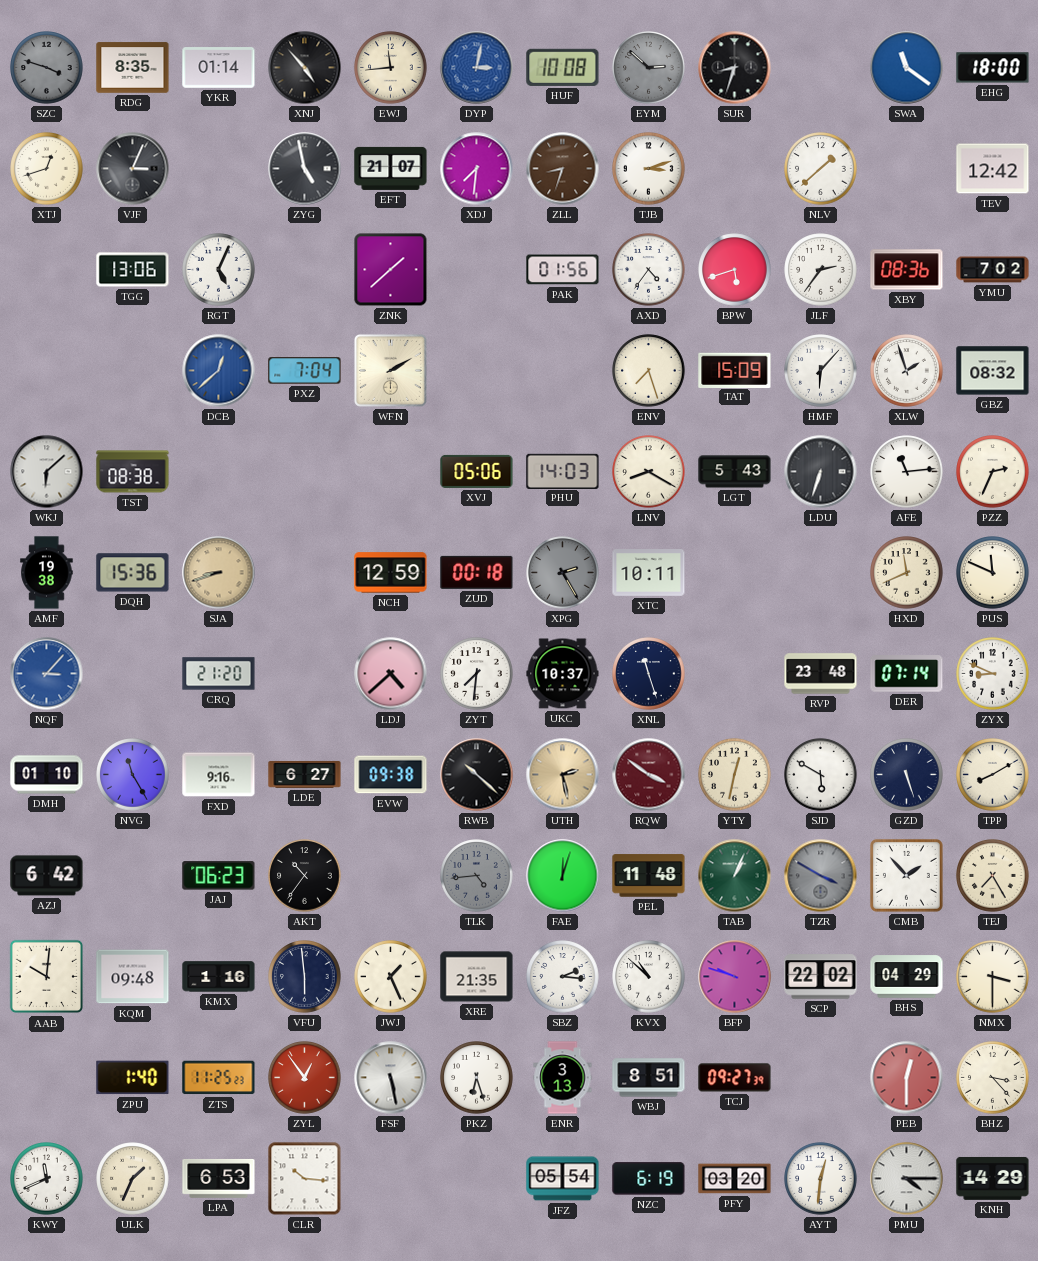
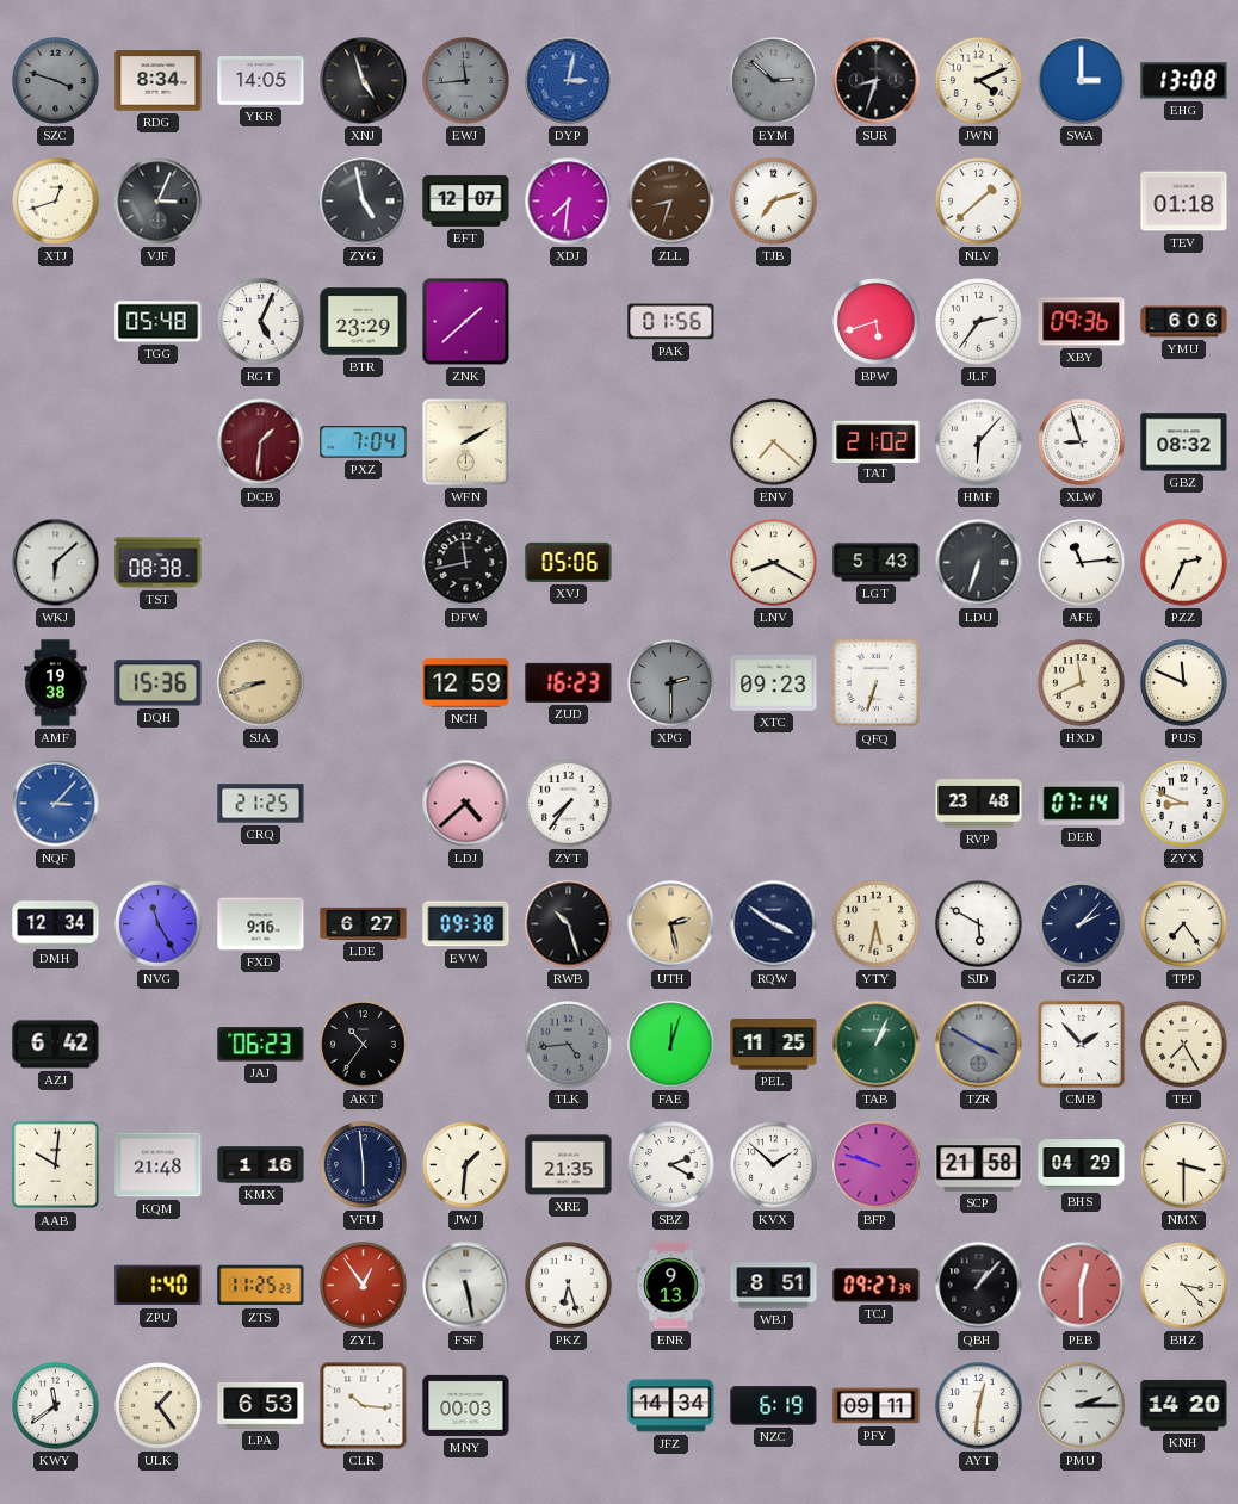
RDG: 8:35 -> 8:34 (159, 81)
YKR: 01:14 -> 14:05 (261, 81)
XNJ: 4:53 -> 4:57 (364, 81)
EWJ dial: cream -> grey (466, 81)
HUF: 10:08 -> none (563, 67)
JWN: none -> 4:11 (979, 81)
SWA: 11:21 -> 3:00 (1082, 81)
EHG: 18:00 -> 13:08 (1184, 81)
EFT: 21:07 -> 12:07 (466, 200)
TJB: 3:12 -> 7:12 (774, 202)
TEV: 12:42 -> 01:18 (1184, 202)
TGG: 13:06 -> 05:48 (159, 322)
BTR: none -> 23:29 (364, 322)
AXD: 4:36 -> none (649, 270)
XBY: 08:36 -> 09:36 (1082, 322)
YMU: 7:02 -> 6:06 (1184, 322)
DCB: 12:38 -> 1:31 (261, 442)
DCB dial: blue -> burgundy (261, 442)
ENV: 7:27 -> 7:22 (774, 442)
TAT: 15:09 -> 21:02 (877, 441)
XLW: 1:57 -> 8:57 (1082, 442)
DFW: none -> 11:43 (466, 563)
PHU: 14:03 -> none (563, 471)
ZUD: 00:18 -> 16:23 (569, 682)
XPG: 2:25 -> 2:30 (671, 683)
XTC: 10:11 -> 09:23 (774, 683)
QFQ: none -> 6:33 (877, 683)
CRQ: 21:20 -> 21:25 (261, 804)
ZYT: 7:31 -> 7:36 (569, 804)
UKC: 10:37 -> none (563, 674)
XNL: 11:27 -> none (649, 674)
DMH: 01:10 -> 12:34 (56, 924)
RWB: 10:22 -> 10:27 (569, 924)
RQW dial: burgundy -> navy (774, 924)
YTY: 12:32 -> 5:32 (877, 924)
GZD: 5:27 -> 2:07 (1082, 924)
TPP: 8:10 -> 7:24 (1184, 924)
PEL: 11:48 -> 11:25 (774, 1045)
KQM: 09:48 -> 21:48 (159, 1165)
JWJ: 1:26 -> 1:31 (466, 1165)
SBZ: 2:16 -> 2:20 (671, 1165)
KVX: 10:52 -> 1:52 (774, 1165)
SCP: 22:02 -> 21:58 (979, 1165)
ENR: 3:13 -> 9:13 (671, 1286)
QBH: none -> 1:07 (979, 1286)
KWY: 11:41 -> 11:39 (56, 1406)
ULK: 1:34 -> 1:24 (159, 1406)
MNY: none -> 00:03 (466, 1405)
JFZ: 05:54 -> 14:34 (671, 1406)
PFY: 03:20 -> 09:11 (877, 1406)
PMU: 4:15 -> 2:15 (1082, 1406)
KNH: 14:29 -> 14:20 (1184, 1405)
